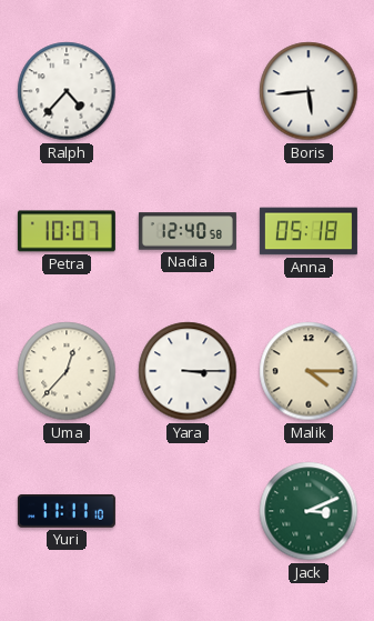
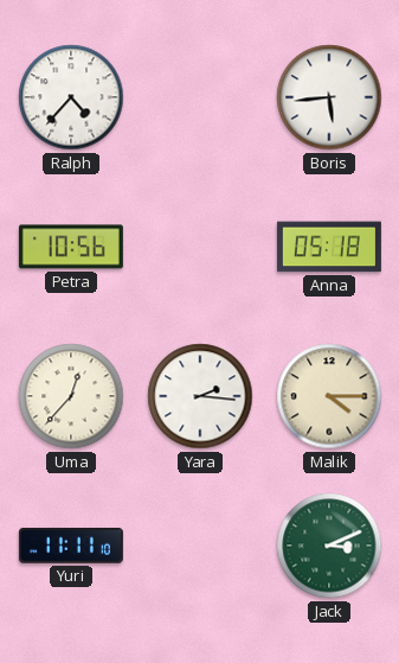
Petra: 10:07 -> 10:56 (71, 247)
Nadia: 12:40 -> none (188, 231)
Yara: 3:15 -> 2:16 (200, 396)
